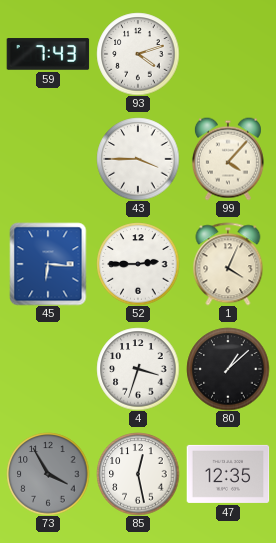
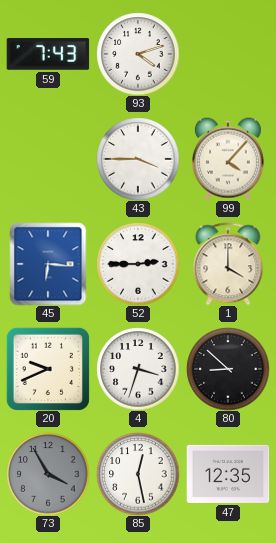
1: 4:04 -> 4:00 (228, 264)
20: none -> 9:41 (48, 369)
80: 1:08 -> 8:52 (228, 369)
